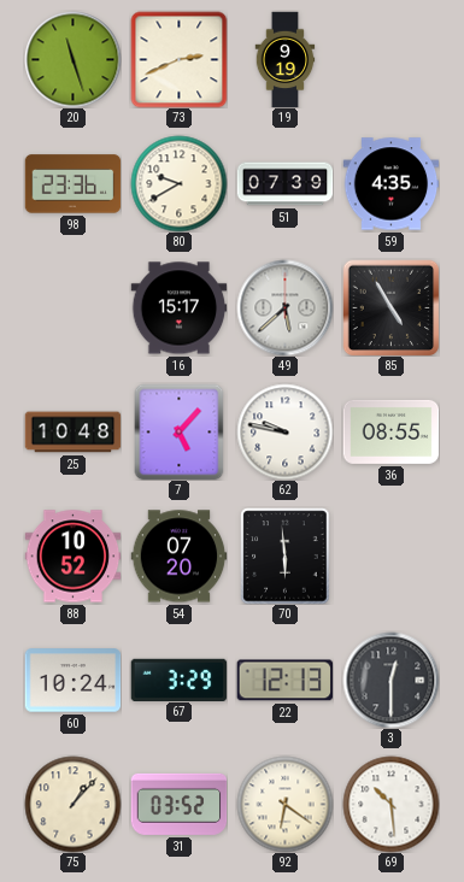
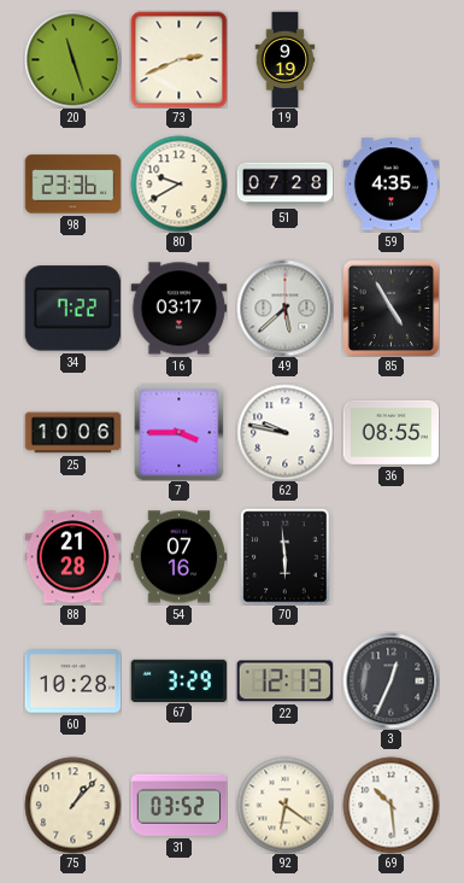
51: 07:39 -> 07:28 (284, 185)
34: none -> 7:22 (72, 309)
16: 15:17 -> 03:17 (178, 309)
25: 10:48 -> 10:06 (72, 433)
7: 5:07 -> 3:45 (180, 432)
88: 10:52 -> 21:28 (72, 557)
54: 07:20 -> 07:16 (178, 557)
60: 10:24 -> 10:28 (72, 682)
3: 12:30 -> 12:34 (390, 680)
